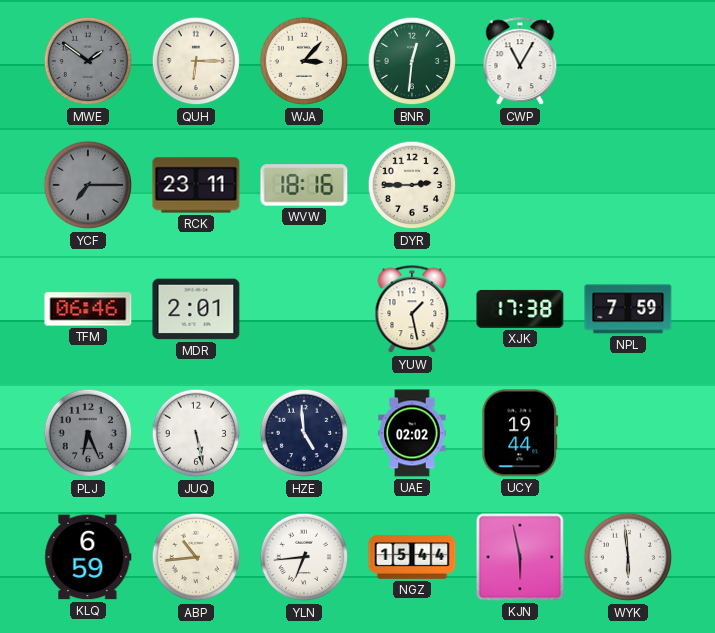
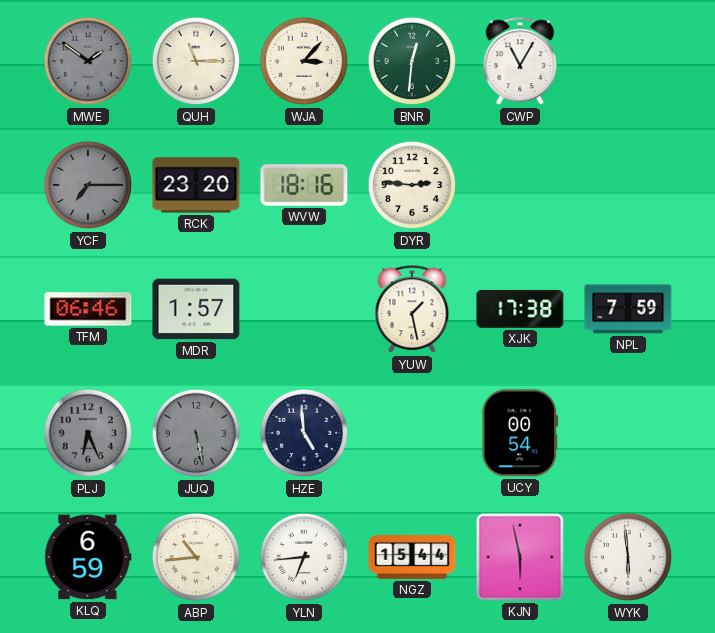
QUH: 6:15 -> 11:15 (196, 61)
RCK: 23:11 -> 23:20 (196, 185)
DYR: 2:45 -> 2:46 (412, 185)
MDR: 2:01 -> 1:57 (196, 309)
JUQ dial: white -> grey (196, 433)
UAE: 02:02 -> none (412, 433)
UCY: 19:44 -> 00:54 (520, 433)
